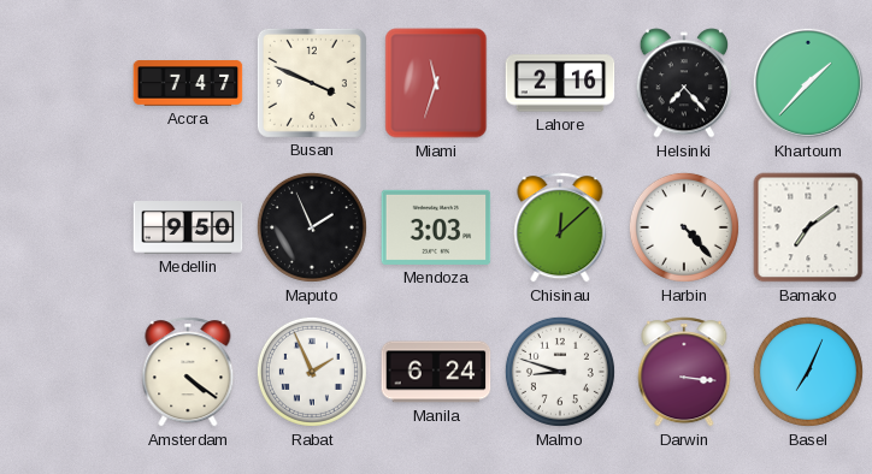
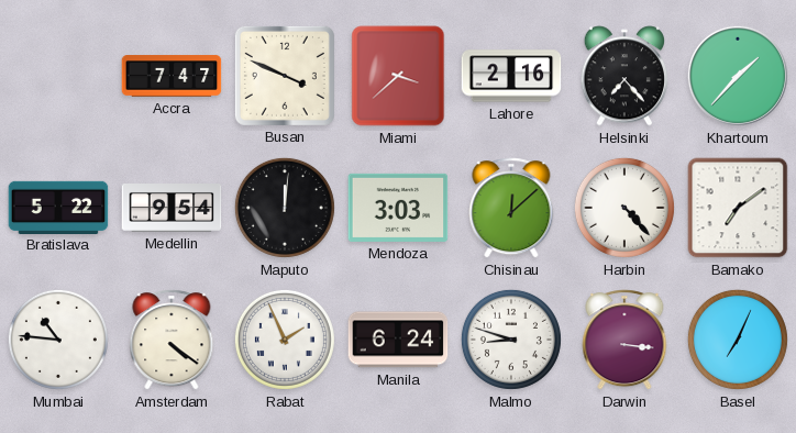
Miami: 11:33 -> 3:38 (398, 76)
Bratislava: none -> 5:22 (58, 207)
Medellin: 9:50 -> 9:54 (172, 209)
Maputo: 1:56 -> 12:01 (285, 208)
Mumbai: none -> 10:46 (58, 340)
